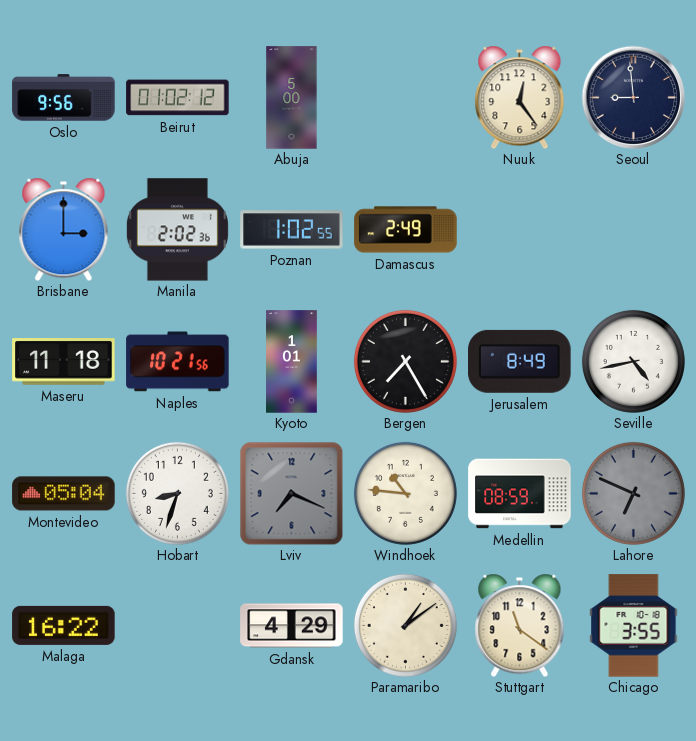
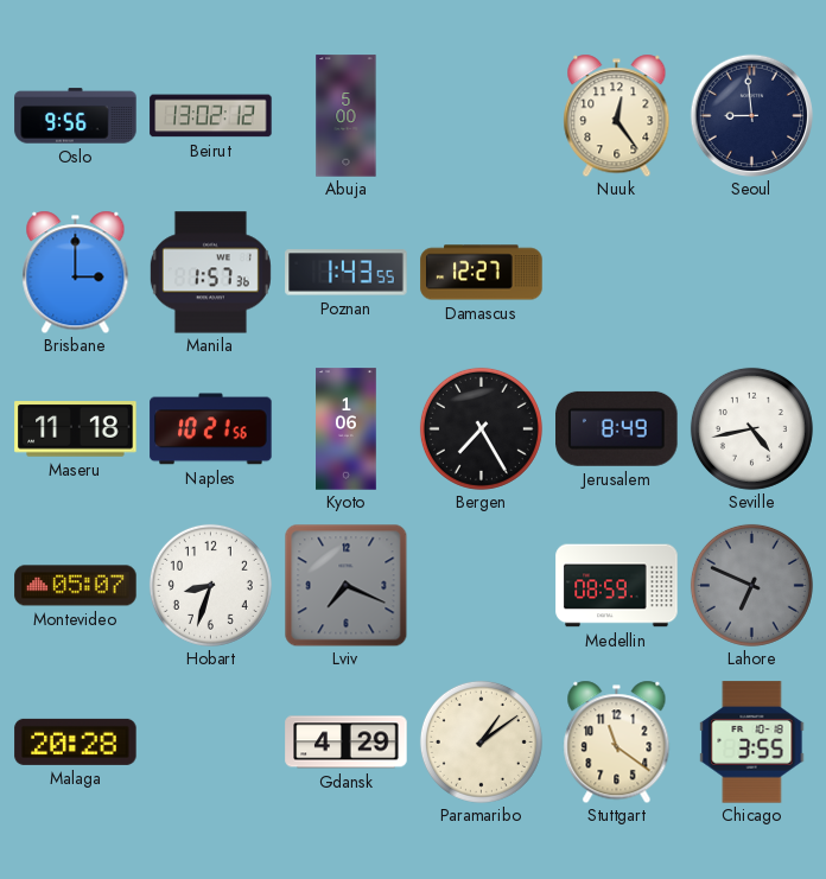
Beirut: 01:02 -> 13:02 (211, 116)
Manila: 2:02 -> 1:57 (210, 273)
Poznan: 1:02 -> 1:43 (347, 273)
Damascus: 2:49 -> 12:27 (482, 273)
Kyoto: 1:01 -> 1:06 (347, 429)
Montevideo: 05:04 -> 05:07 (76, 586)
Windhoek: 10:46 -> none (405, 493)
Malaga: 16:22 -> 20:28 (76, 741)
